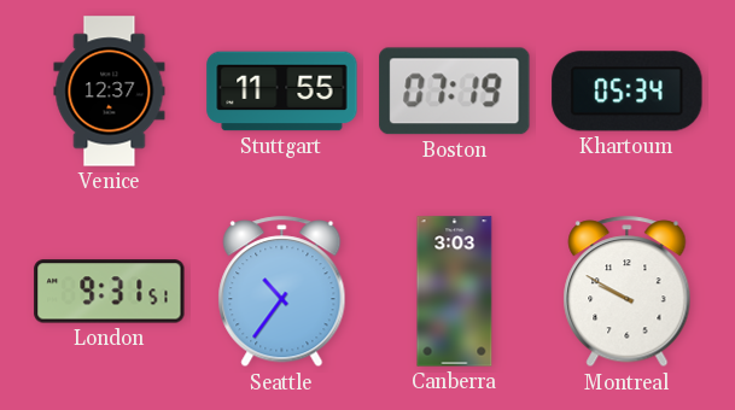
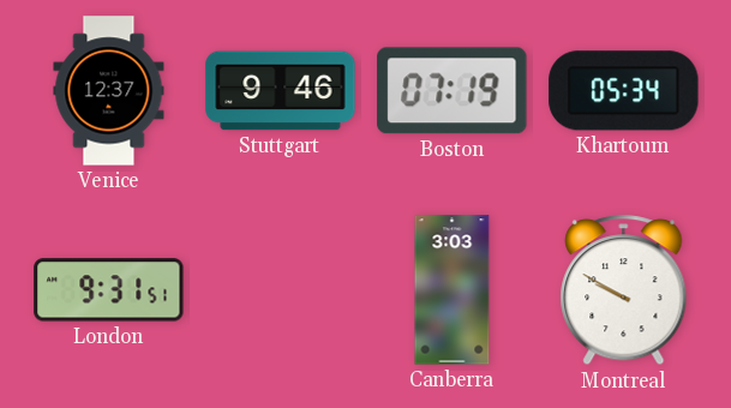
Stuttgart: 11:55 -> 9:46 (281, 91)
Seattle: 10:36 -> none (282, 292)
